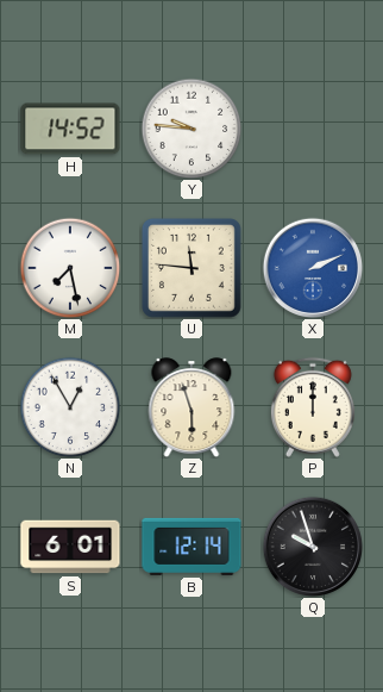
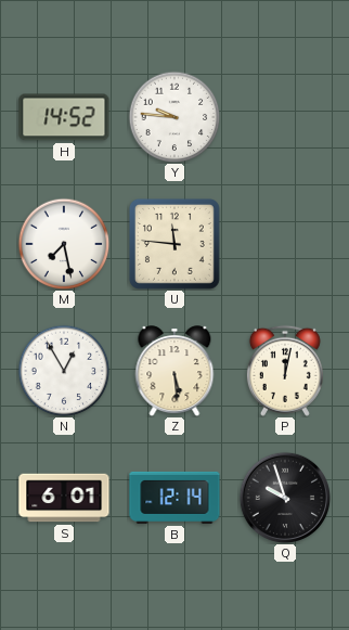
X: 2:11 -> none (313, 268)
Z: 5:57 -> 5:29 (174, 371)
P: 12:00 -> 12:02 (285, 371)
